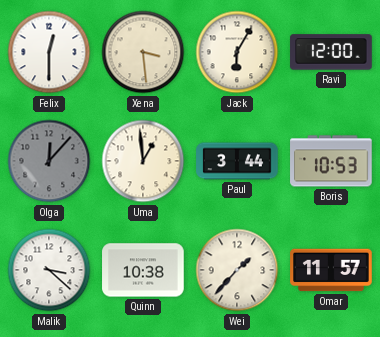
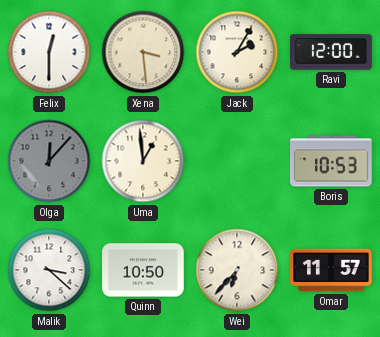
Jack: 6:05 -> 2:05 (237, 52)
Paul: 3:44 -> none (237, 161)
Quinn: 10:38 -> 10:50 (143, 270)
Wei: 1:37 -> 6:37 (237, 270)
